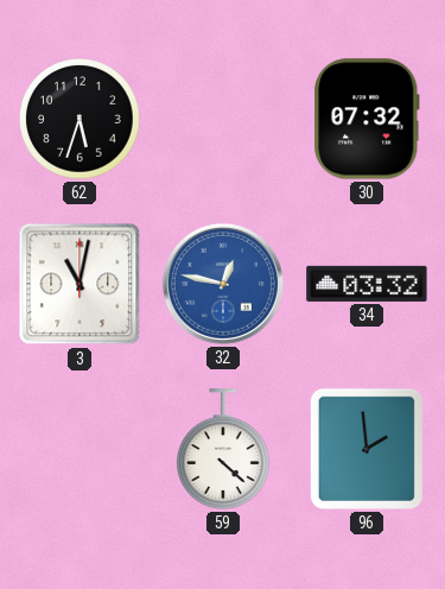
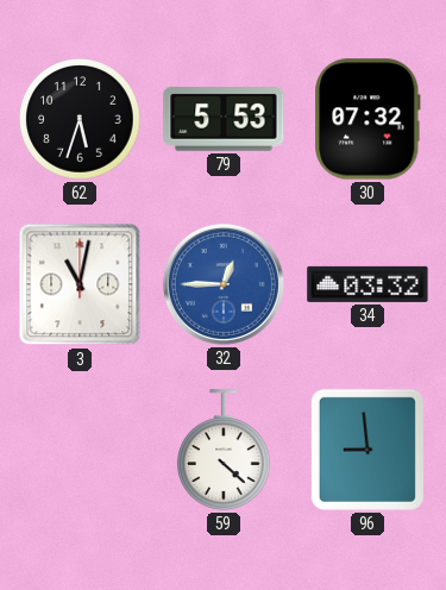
79: none -> 5:53 (224, 120)
32: 12:47 -> 12:45 (224, 284)
96: 1:59 -> 8:59 (368, 450)
